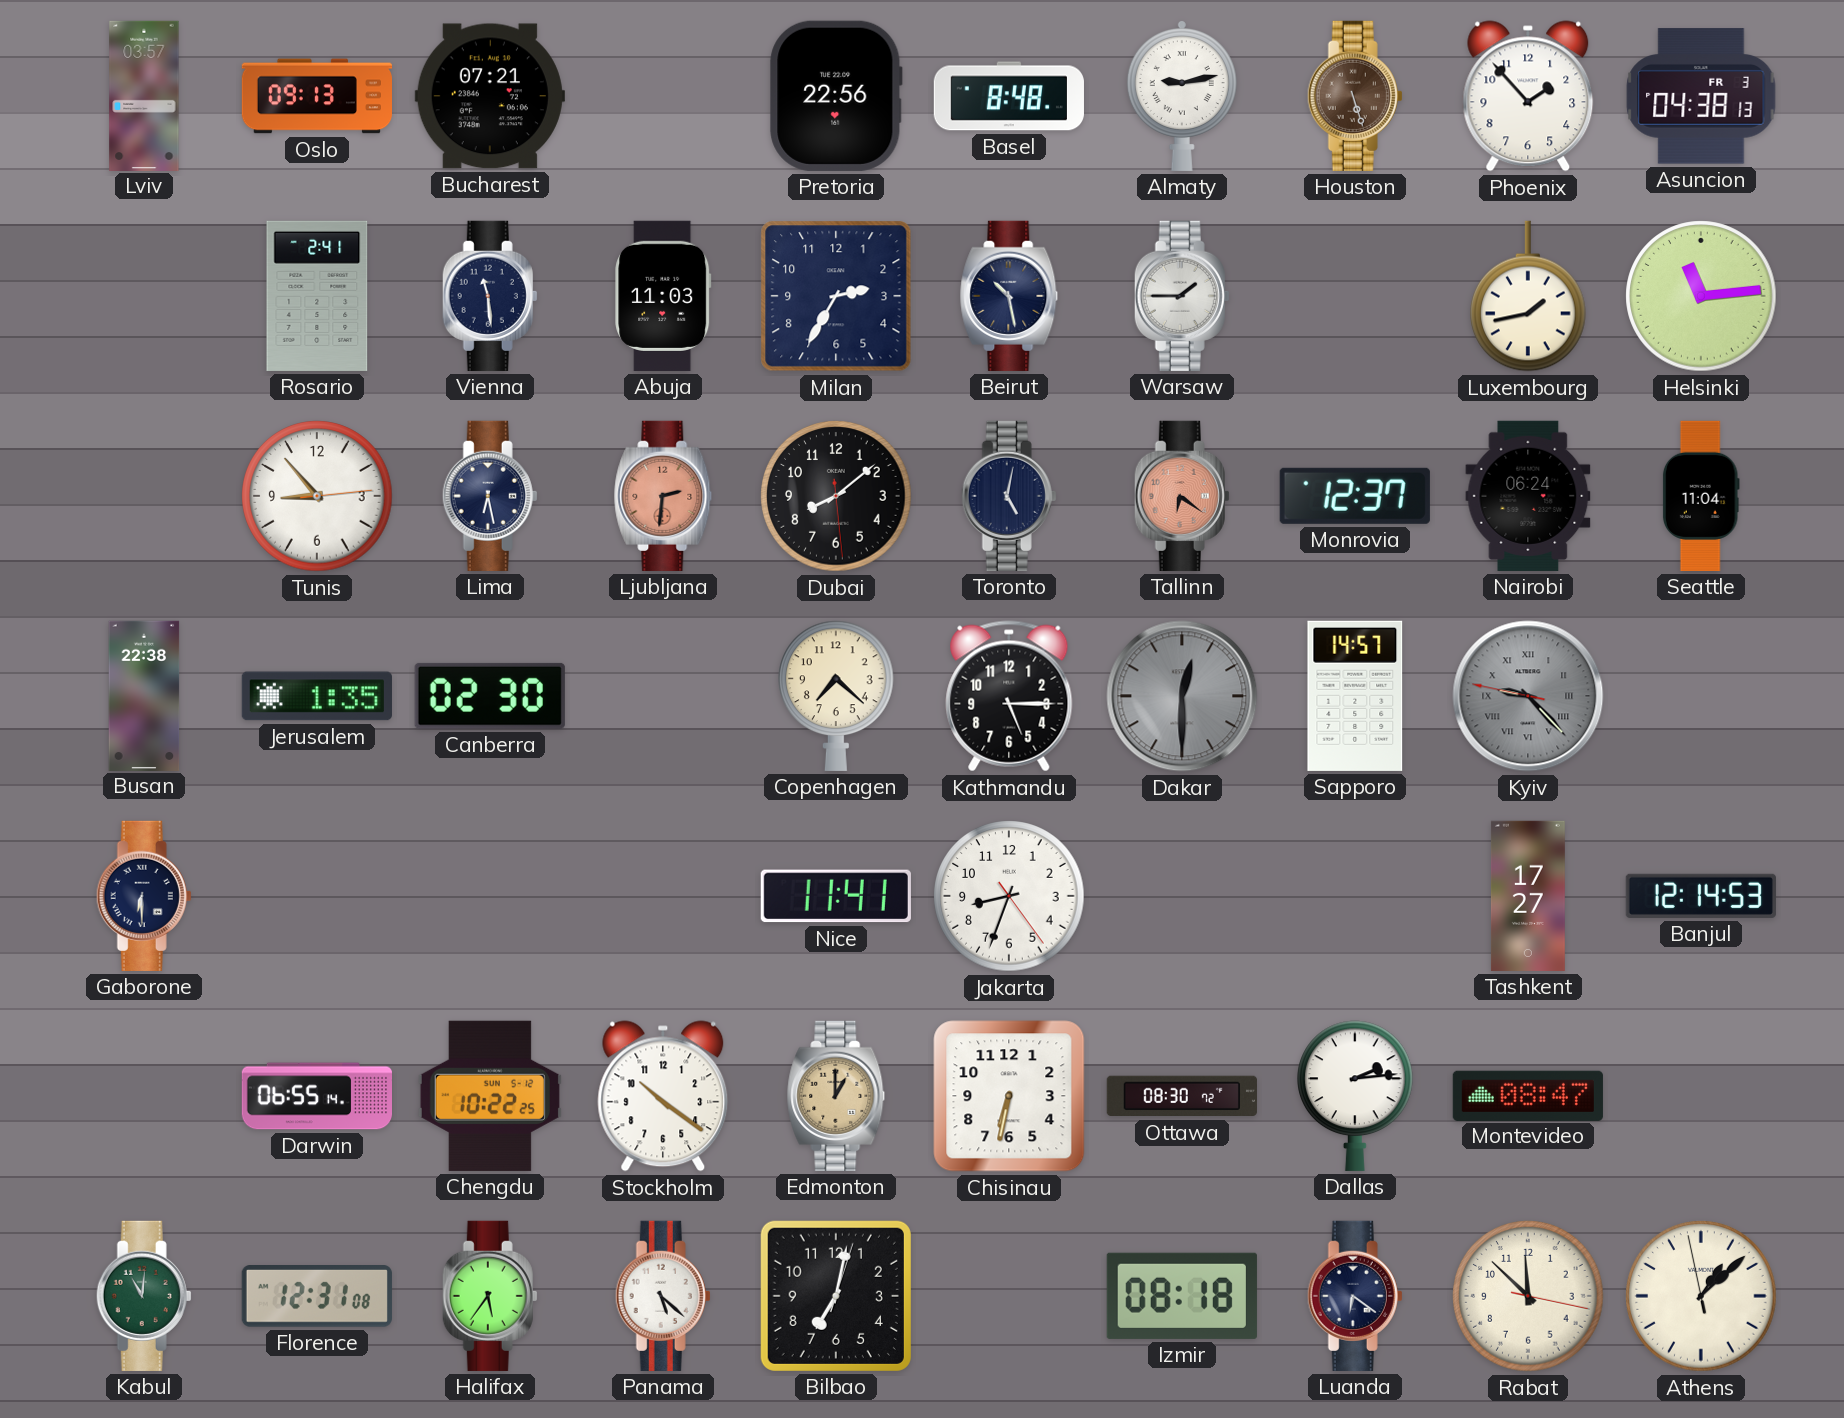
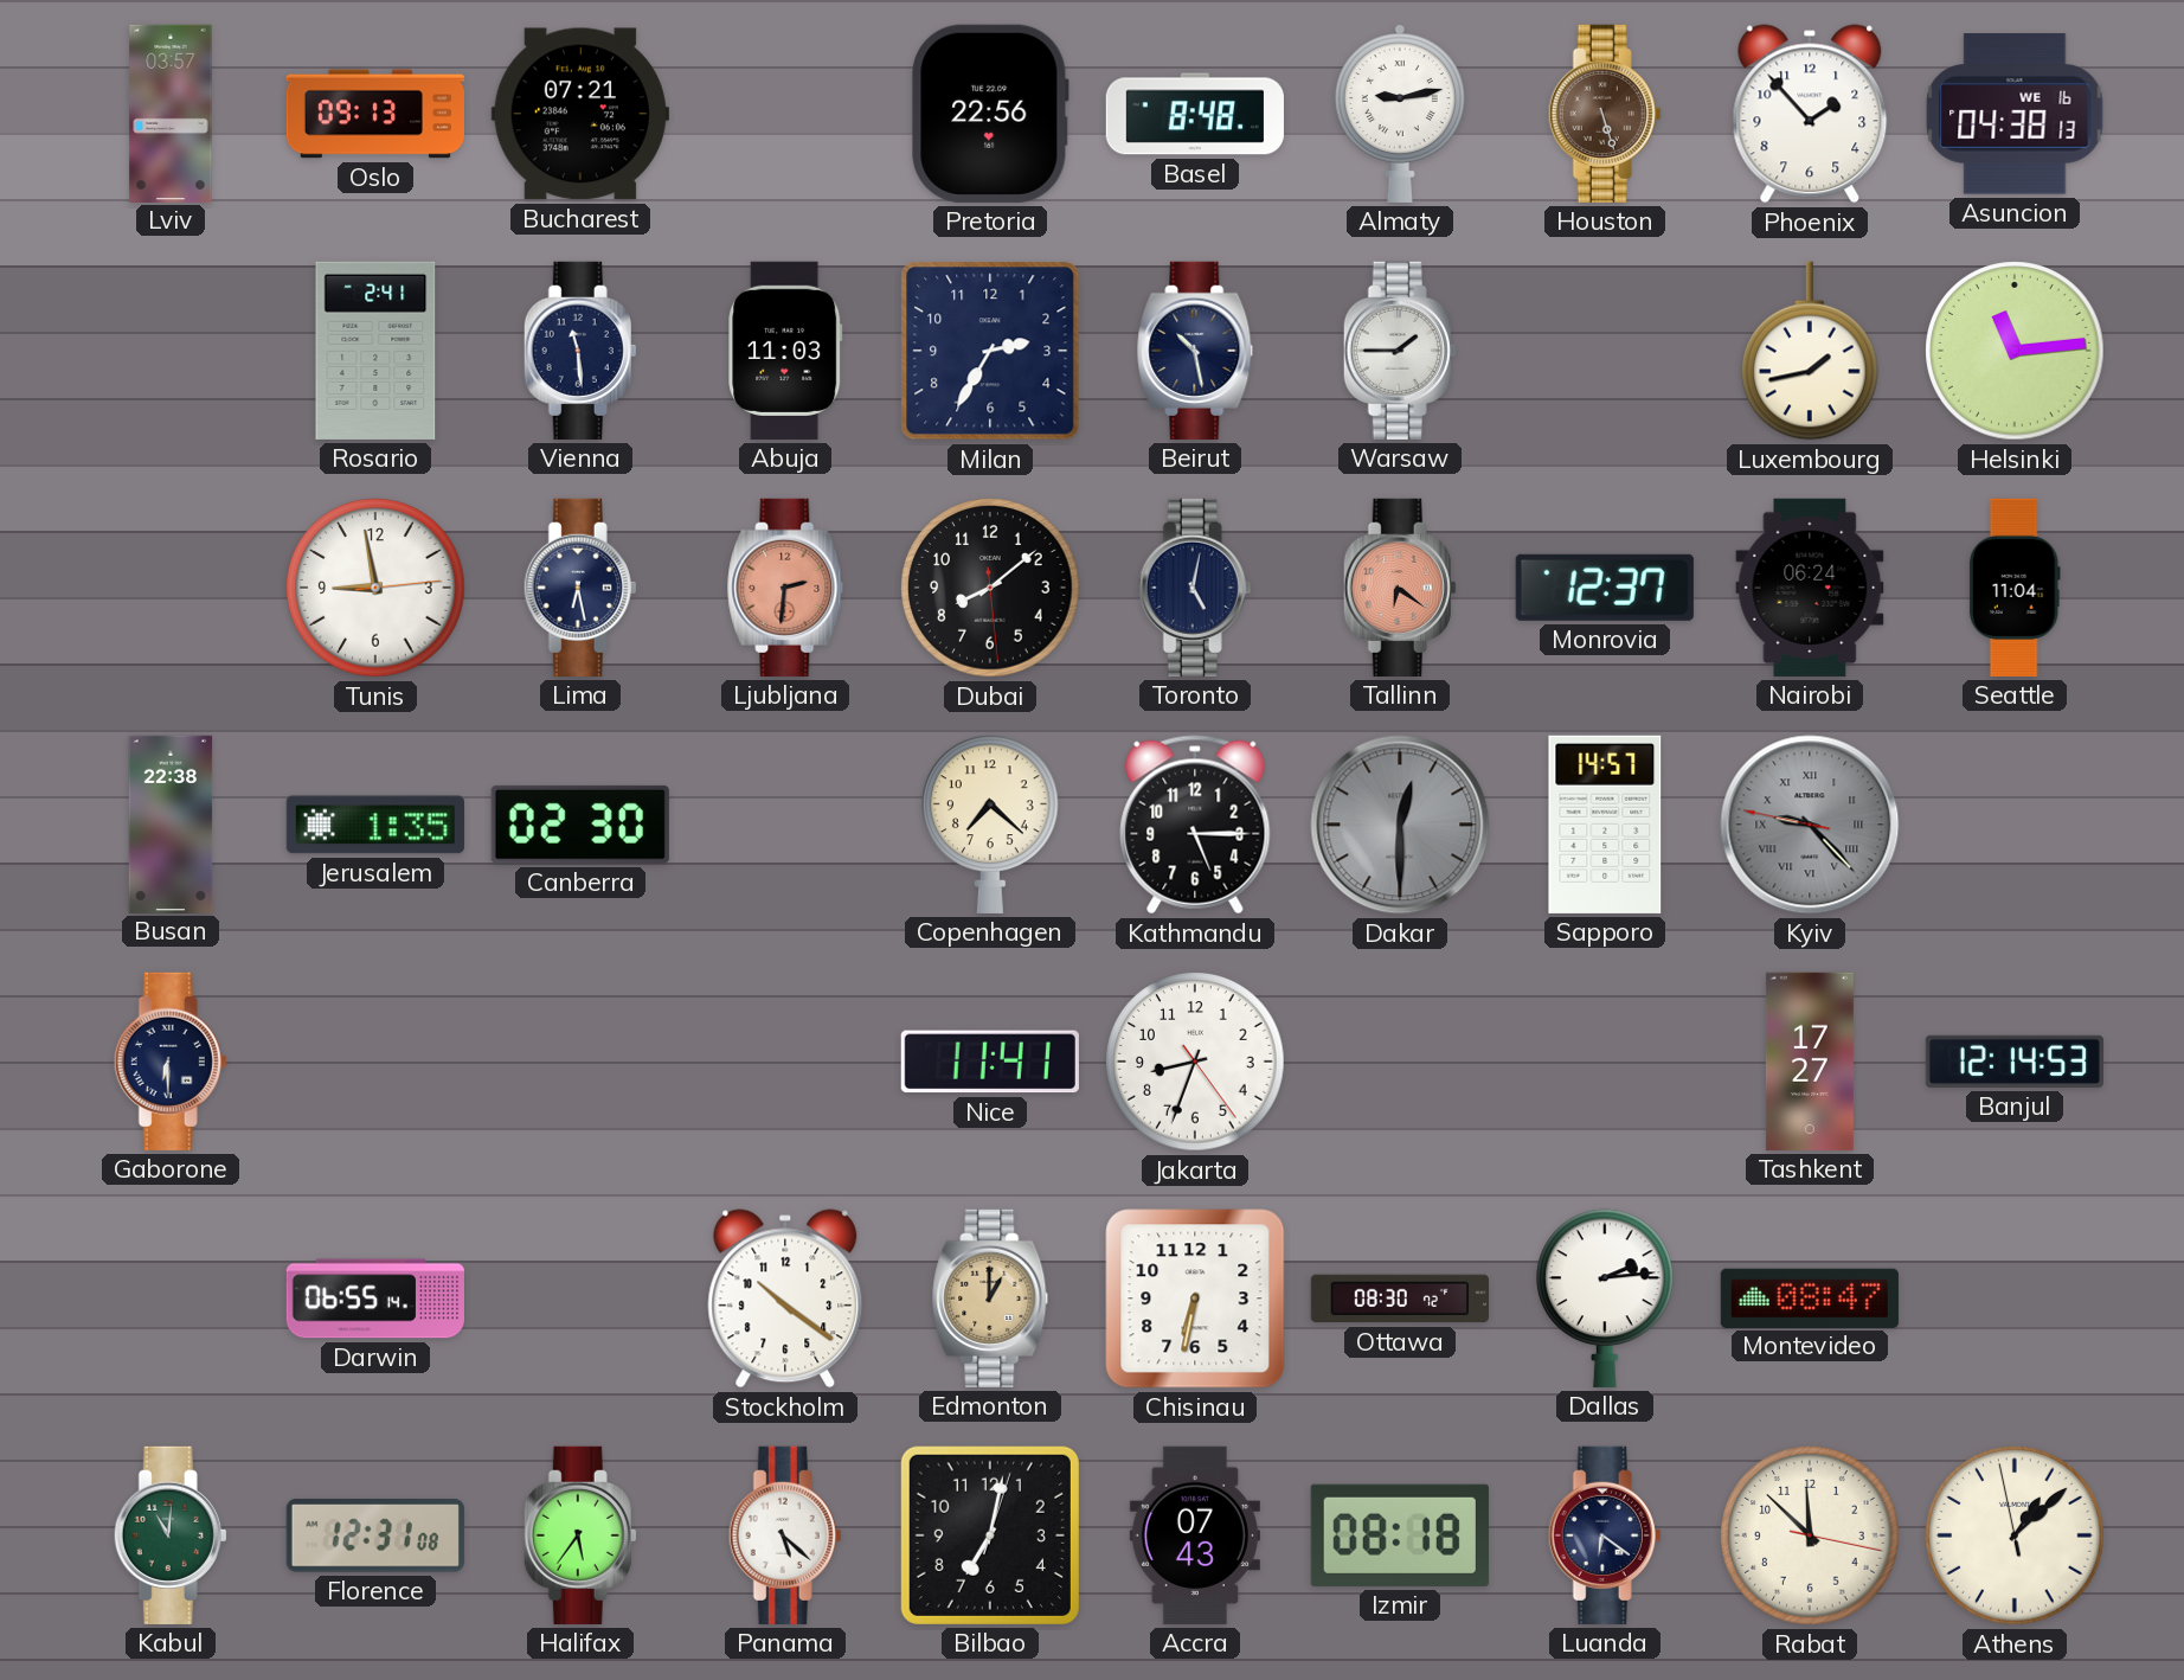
Asuncion date: FR 3 -> WE 16 (2015, 114)
Tunis: 8:53 -> 8:58 (375, 588)
Chengdu: 10:22 -> none (490, 1096)
Accra: none -> 07:43 (1195, 1535)
